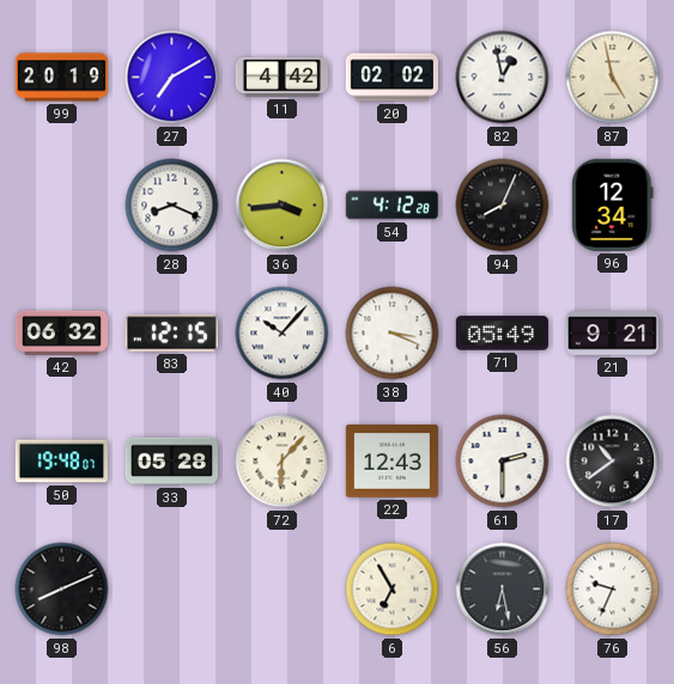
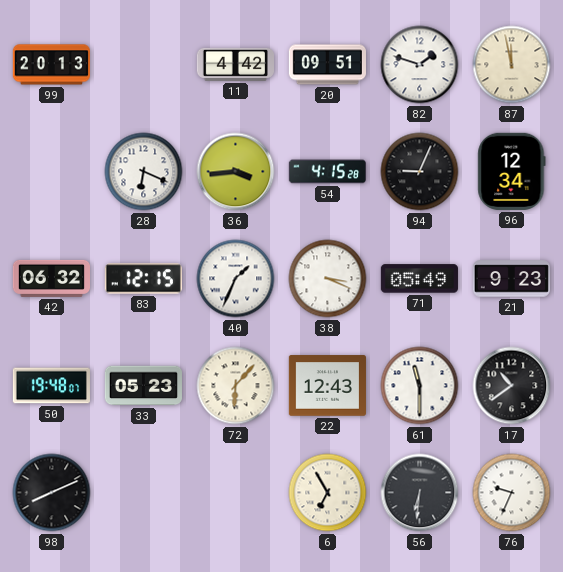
99: 20:19 -> 20:13 (51, 65)
27: 7:10 -> none (172, 78)
20: 02:02 -> 09:51 (327, 65)
82: 12:58 -> 1:48 (420, 65)
87: 4:58 -> 11:58 (512, 65)
28: 8:19 -> 6:19 (144, 172)
54: 4:12 -> 4:15 (327, 172)
94: 8:04 -> 9:04 (420, 172)
40: 10:07 -> 1:34 (236, 279)
21: 9:21 -> 9:23 (511, 279)
33: 05:28 -> 05:23 (143, 386)
61: 2:30 -> 11:30 (420, 386)
56: 6:28 -> 6:31 (420, 493)
